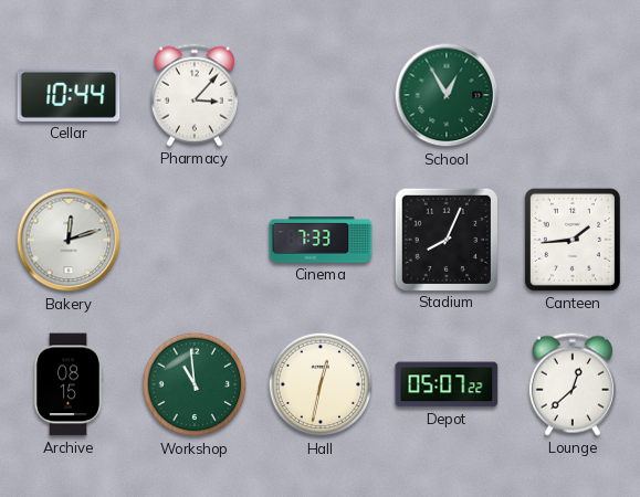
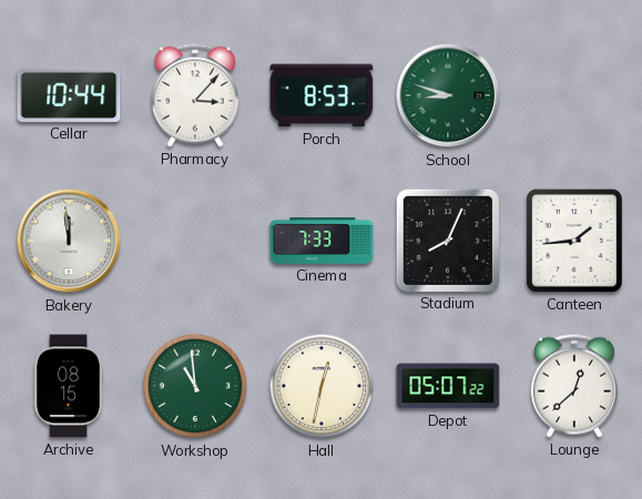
Porch: none -> 8:53 (322, 95)
School: 12:55 -> 8:48 (448, 95)
Bakery: 12:12 -> 11:59 (69, 241)
